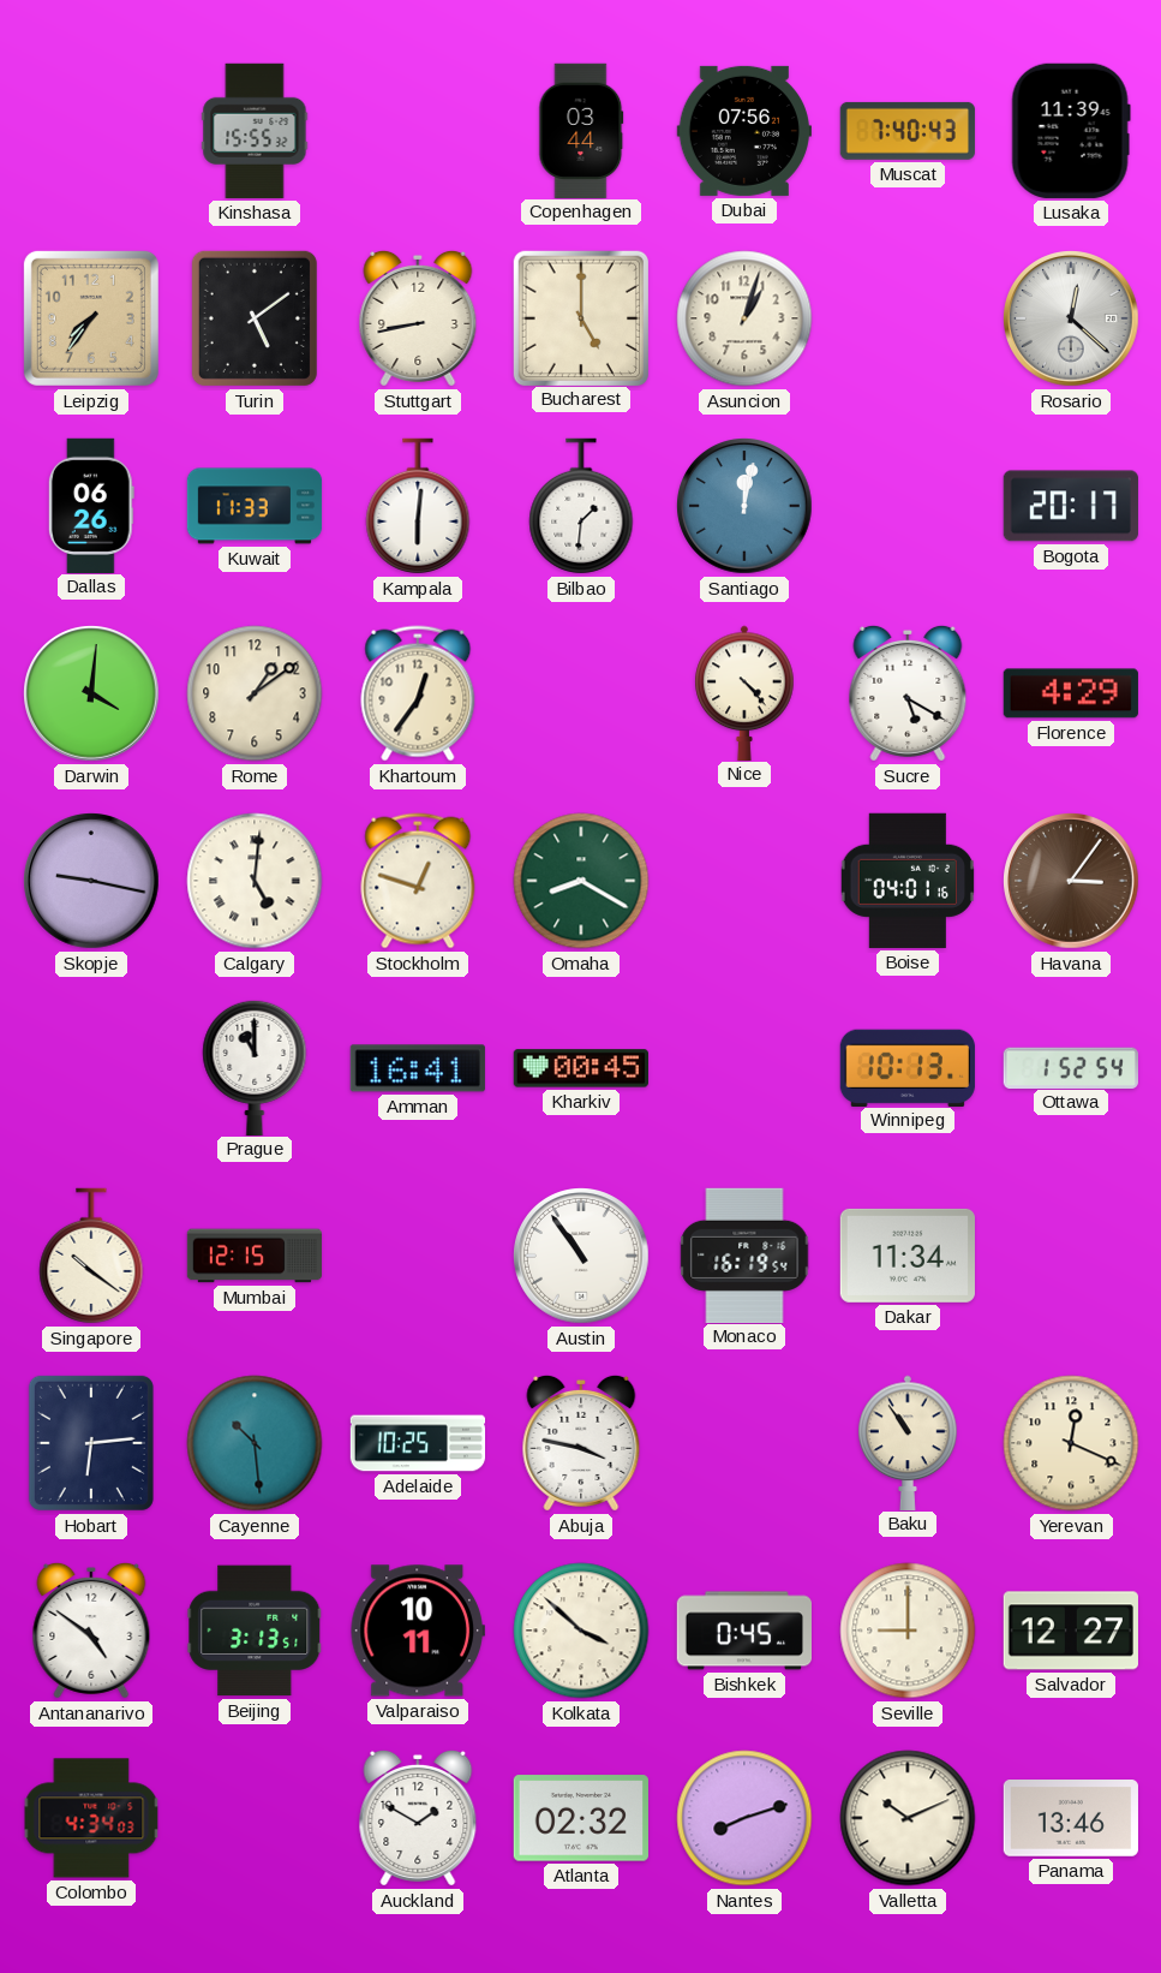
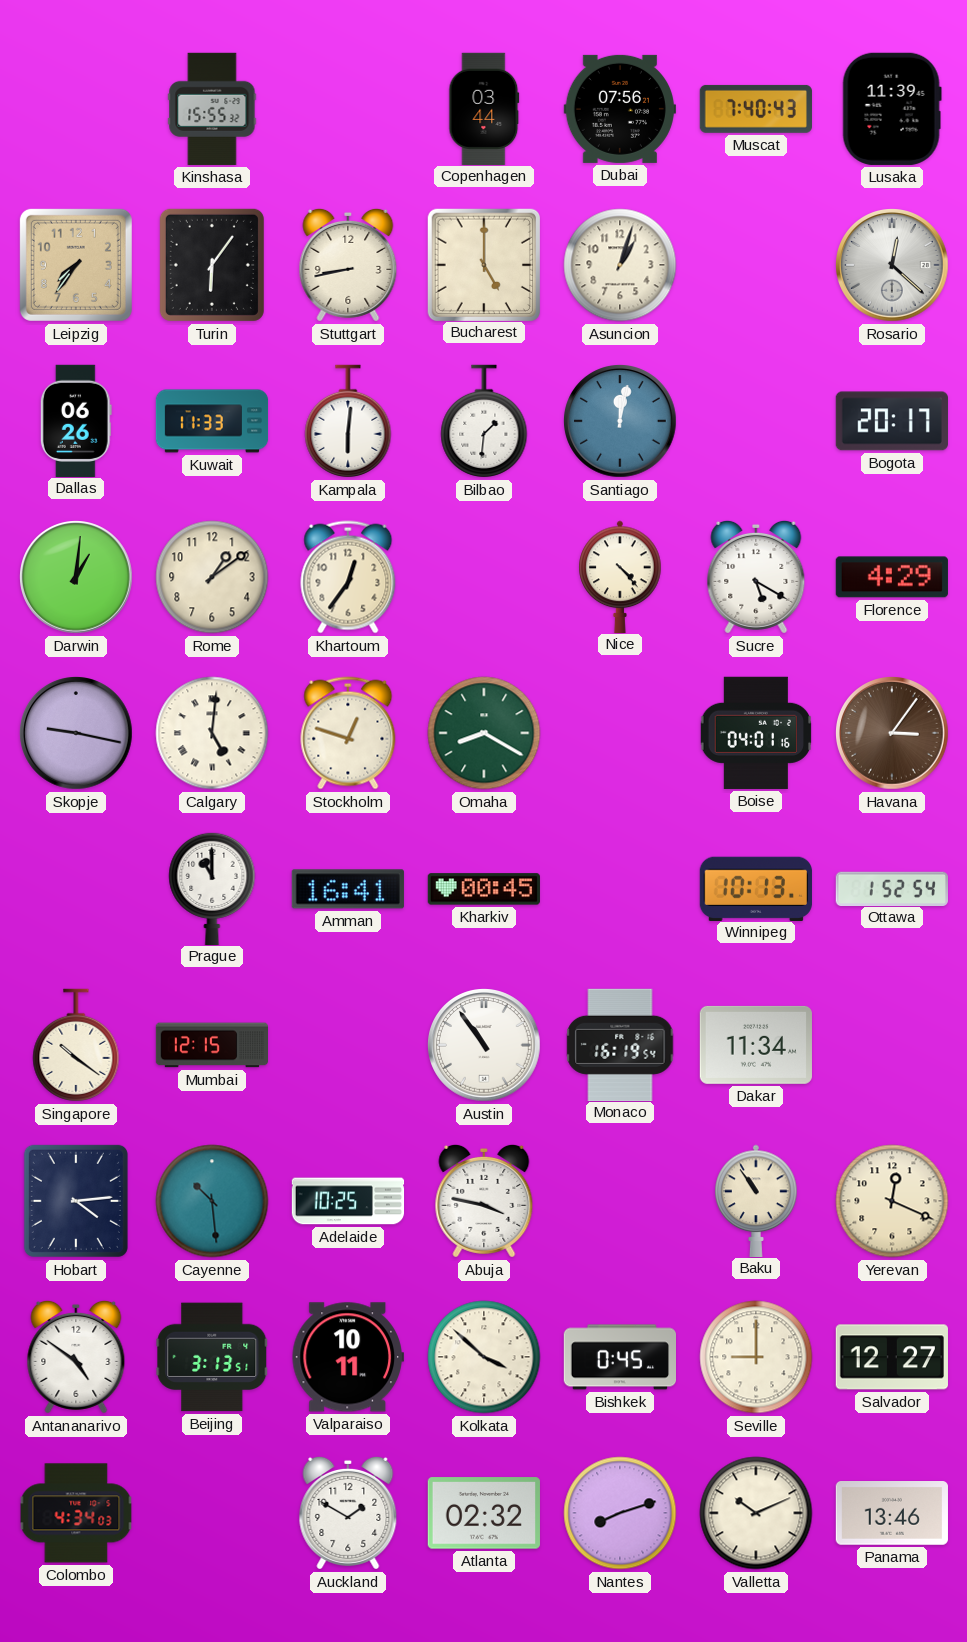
Turin: 5:09 -> 6:06 (212, 265)
Darwin: 4:01 -> 1:01 (77, 578)
Hobart: 6:14 -> 4:14 (76, 1201)
